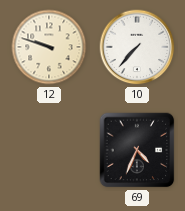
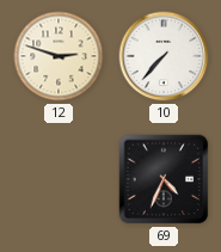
12: 9:48 -> 2:48 (59, 56)
